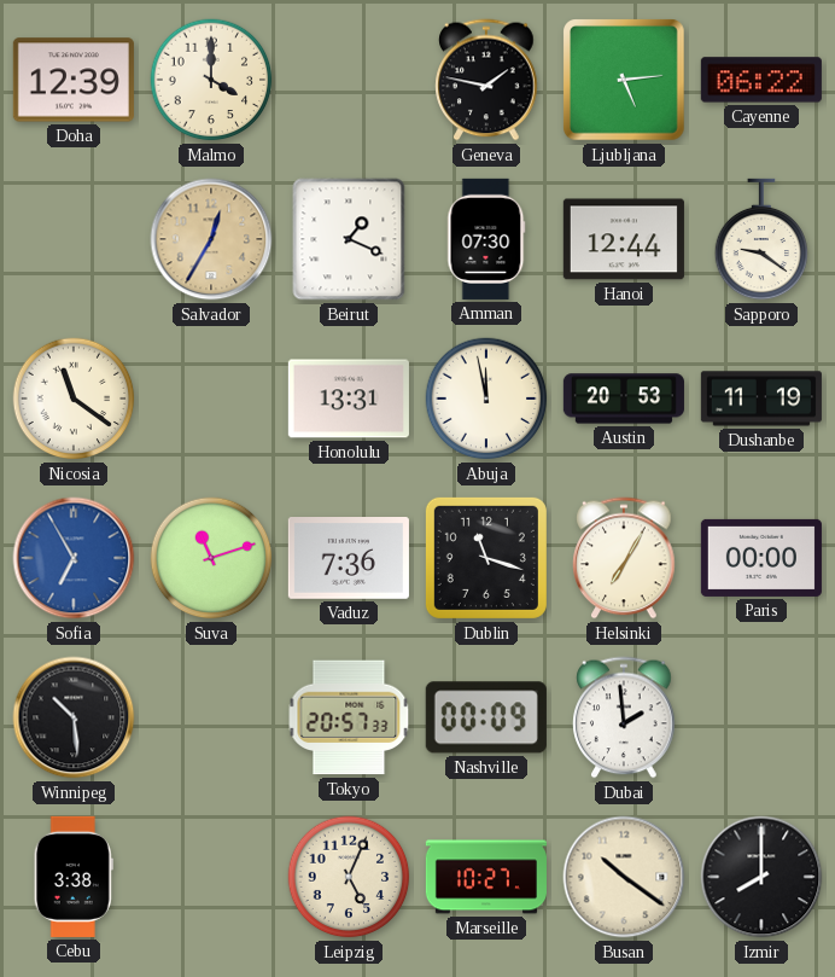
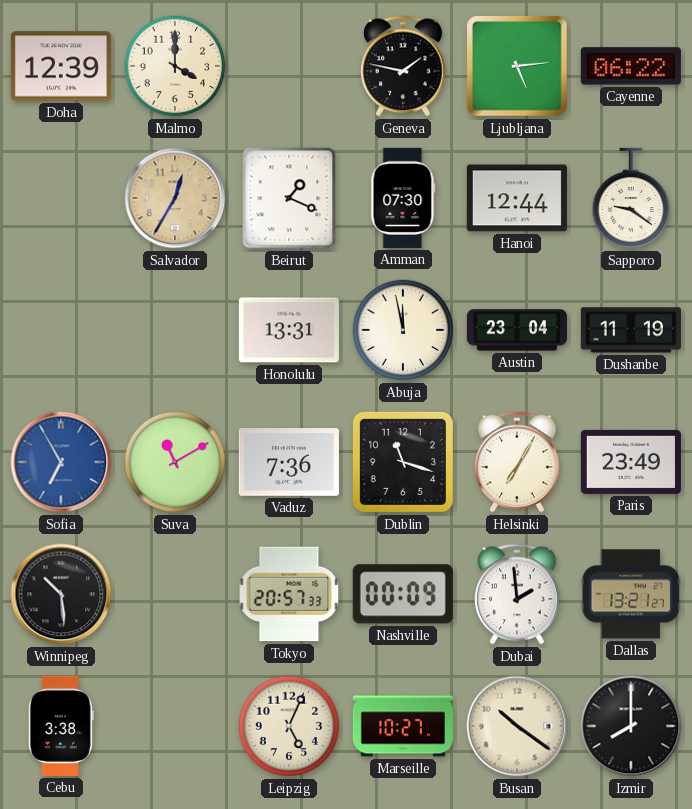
Nicosia: 11:21 -> none (74, 399)
Austin: 20:53 -> 23:04 (517, 330)
Suva: 11:12 -> 11:10 (175, 462)
Paris: 00:00 -> 23:49 (631, 462)
Dallas: none -> 13:21 (631, 594)
